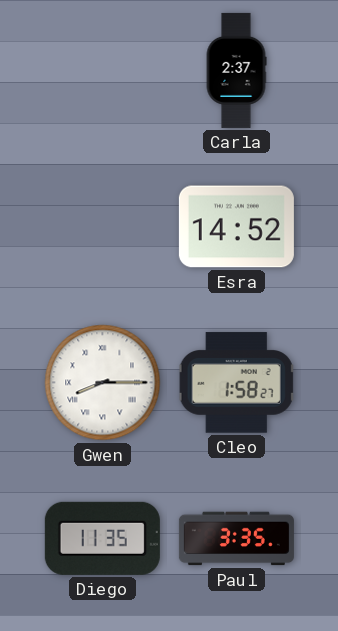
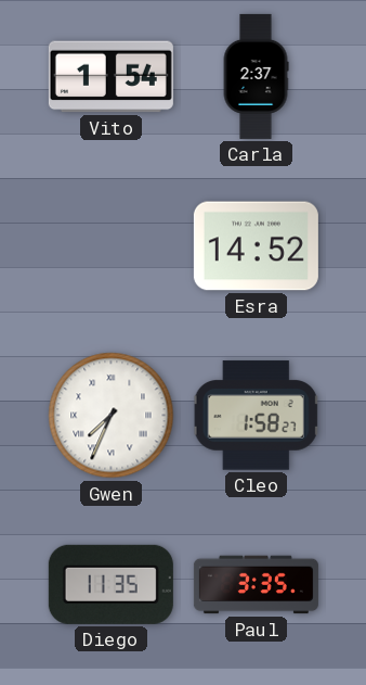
Vito: none -> 1:54 (110, 77)
Gwen: 8:15 -> 7:34 (112, 416)
